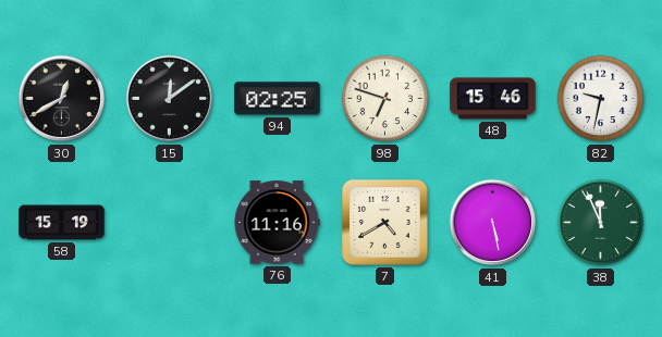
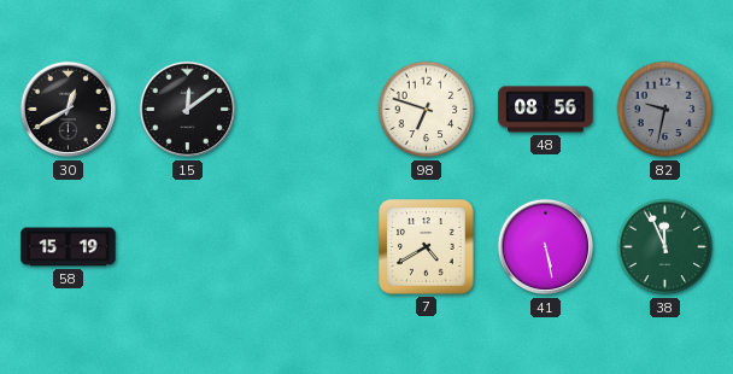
94: 02:25 -> none (278, 99)
48: 15:46 -> 08:56 (546, 110)
82 dial: white -> grey (665, 110)
76: 11:16 -> none (277, 223)
